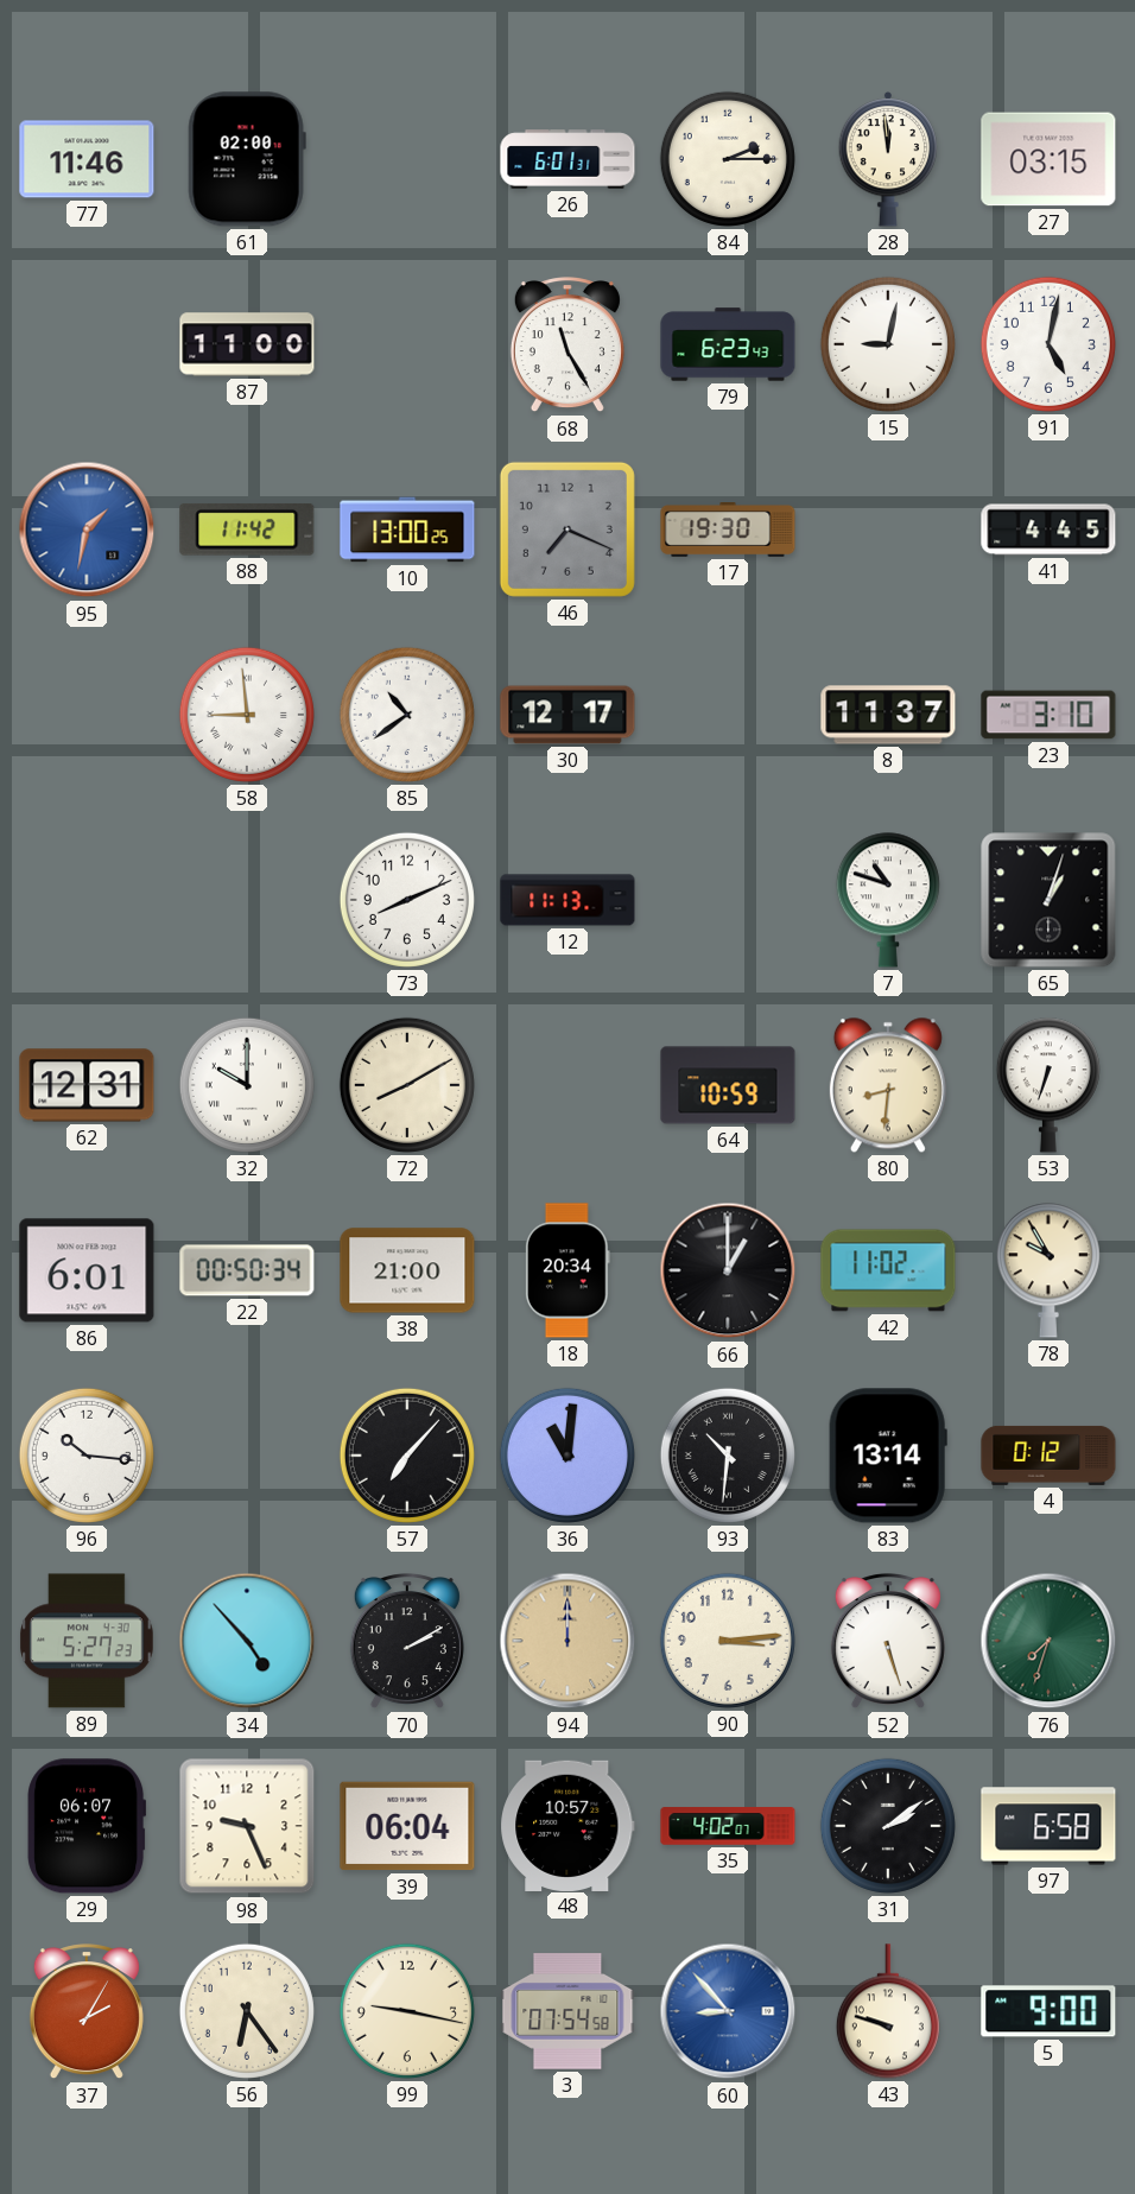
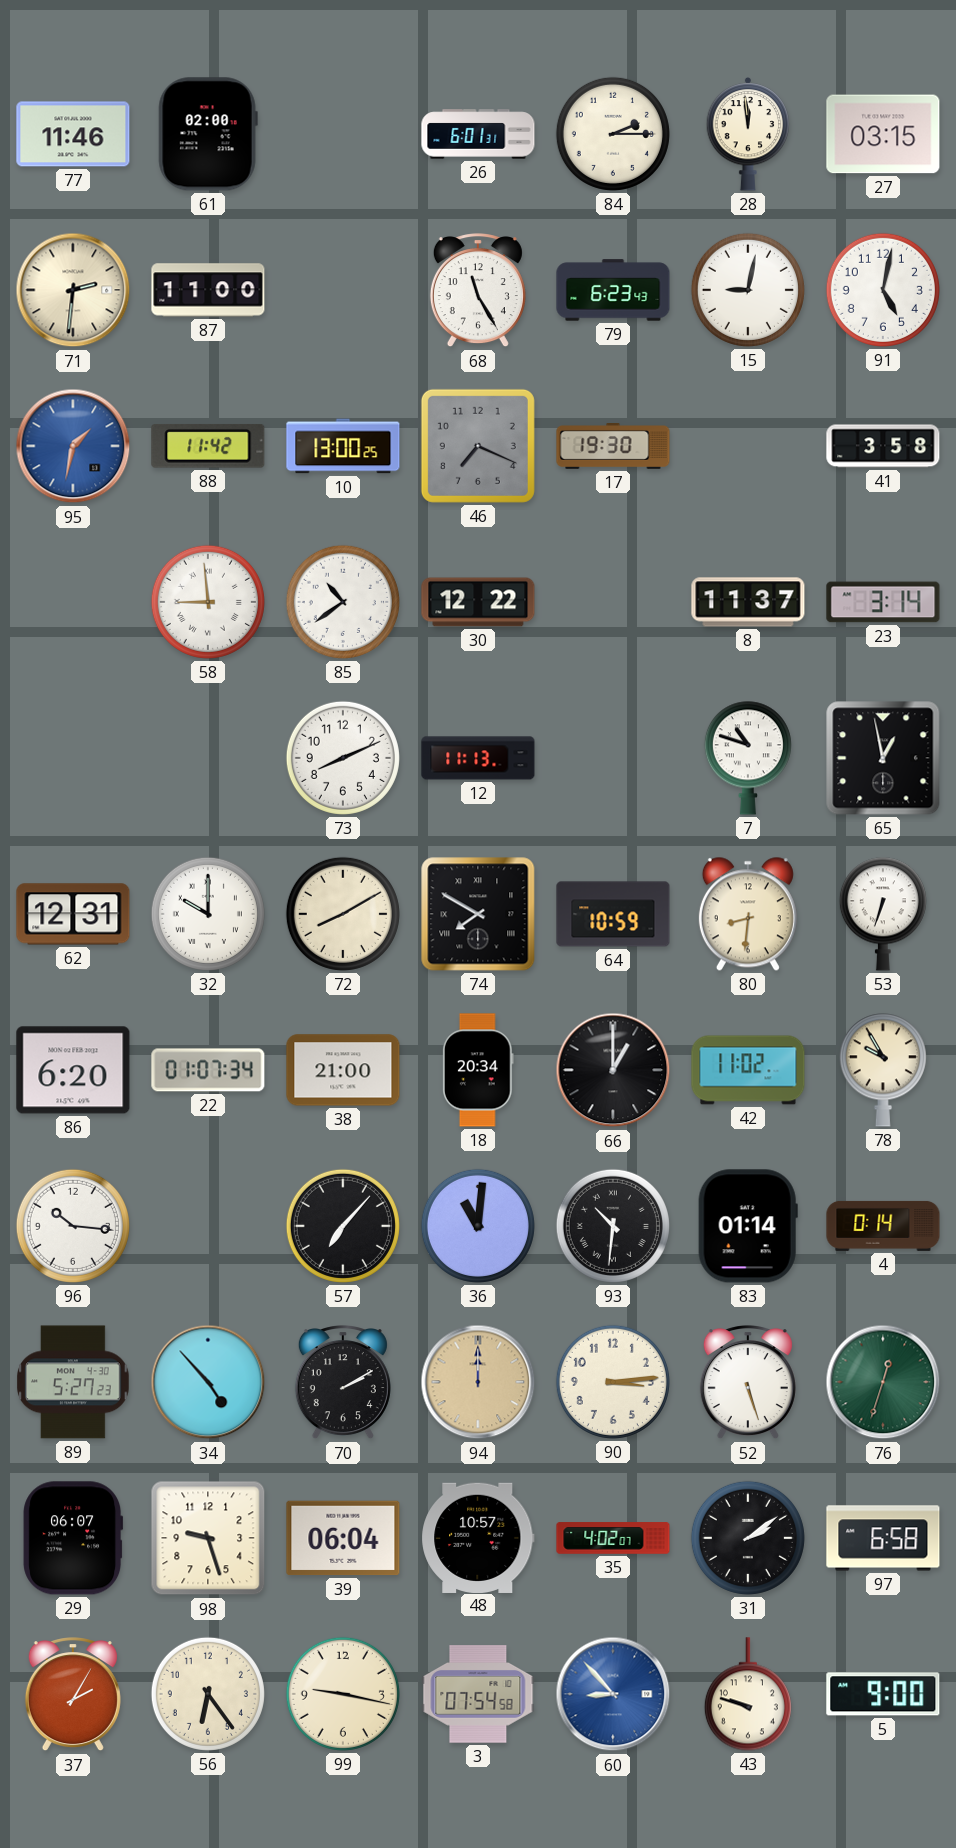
71: none -> 2:31 (73, 290)
41: 4:45 -> 3:58 (883, 446)
30: 12:17 -> 12:22 (478, 602)
23: 3:10 -> 3:14 (883, 602)
65: 1:03 -> 12:58 (883, 758)
74: none -> 7:50 (478, 914)
86: 6:01 -> 6:20 (73, 1070)
22: 00:50 -> 01:07 (208, 1070)
83: 13:14 -> 01:14 (748, 1226)
4: 0:12 -> 0:14 (883, 1226)
76: 7:33 -> 12:33 (883, 1382)
98: 9:26 -> 9:27 (208, 1538)
